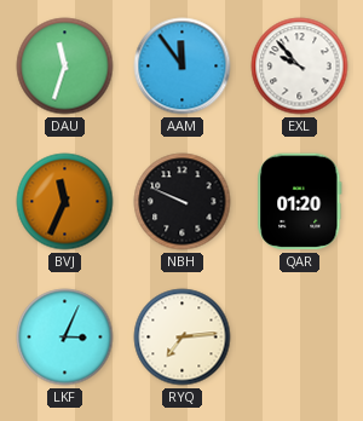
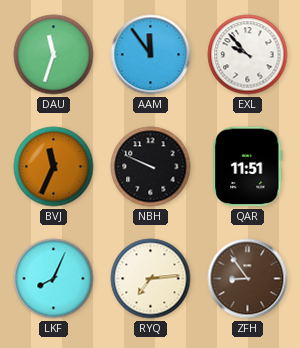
QAR: 01:20 -> 11:51 (248, 167)
LKF: 3:04 -> 8:04 (54, 279)
ZFH: none -> 8:54 (248, 279)
